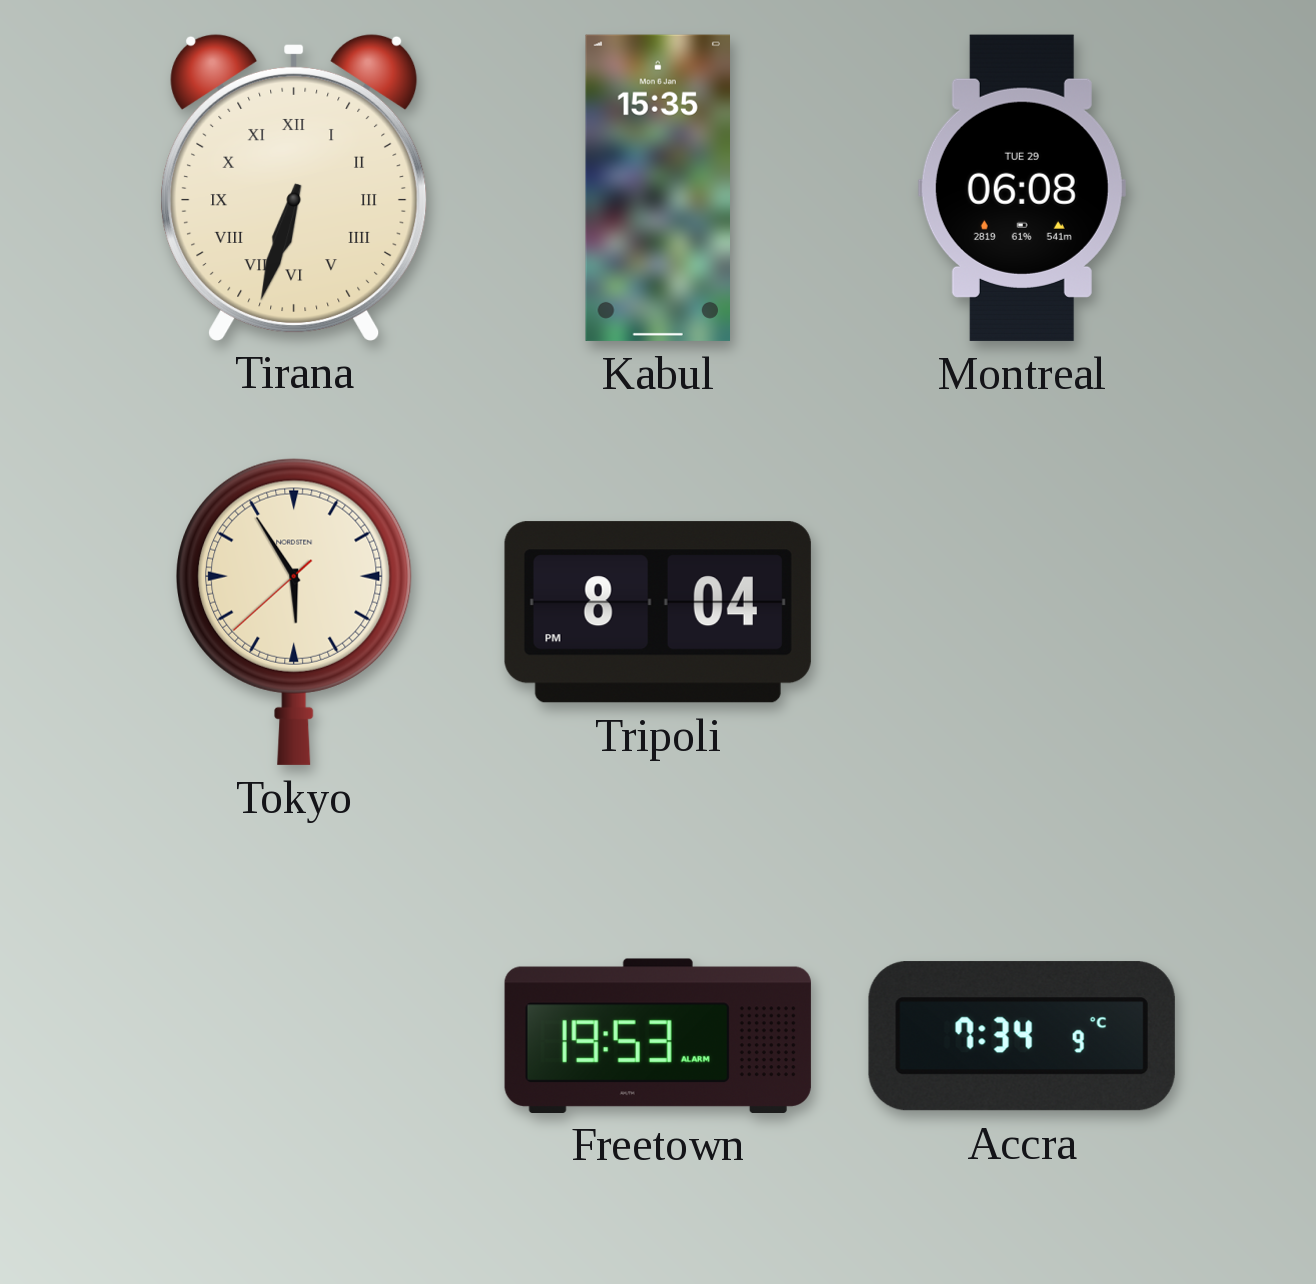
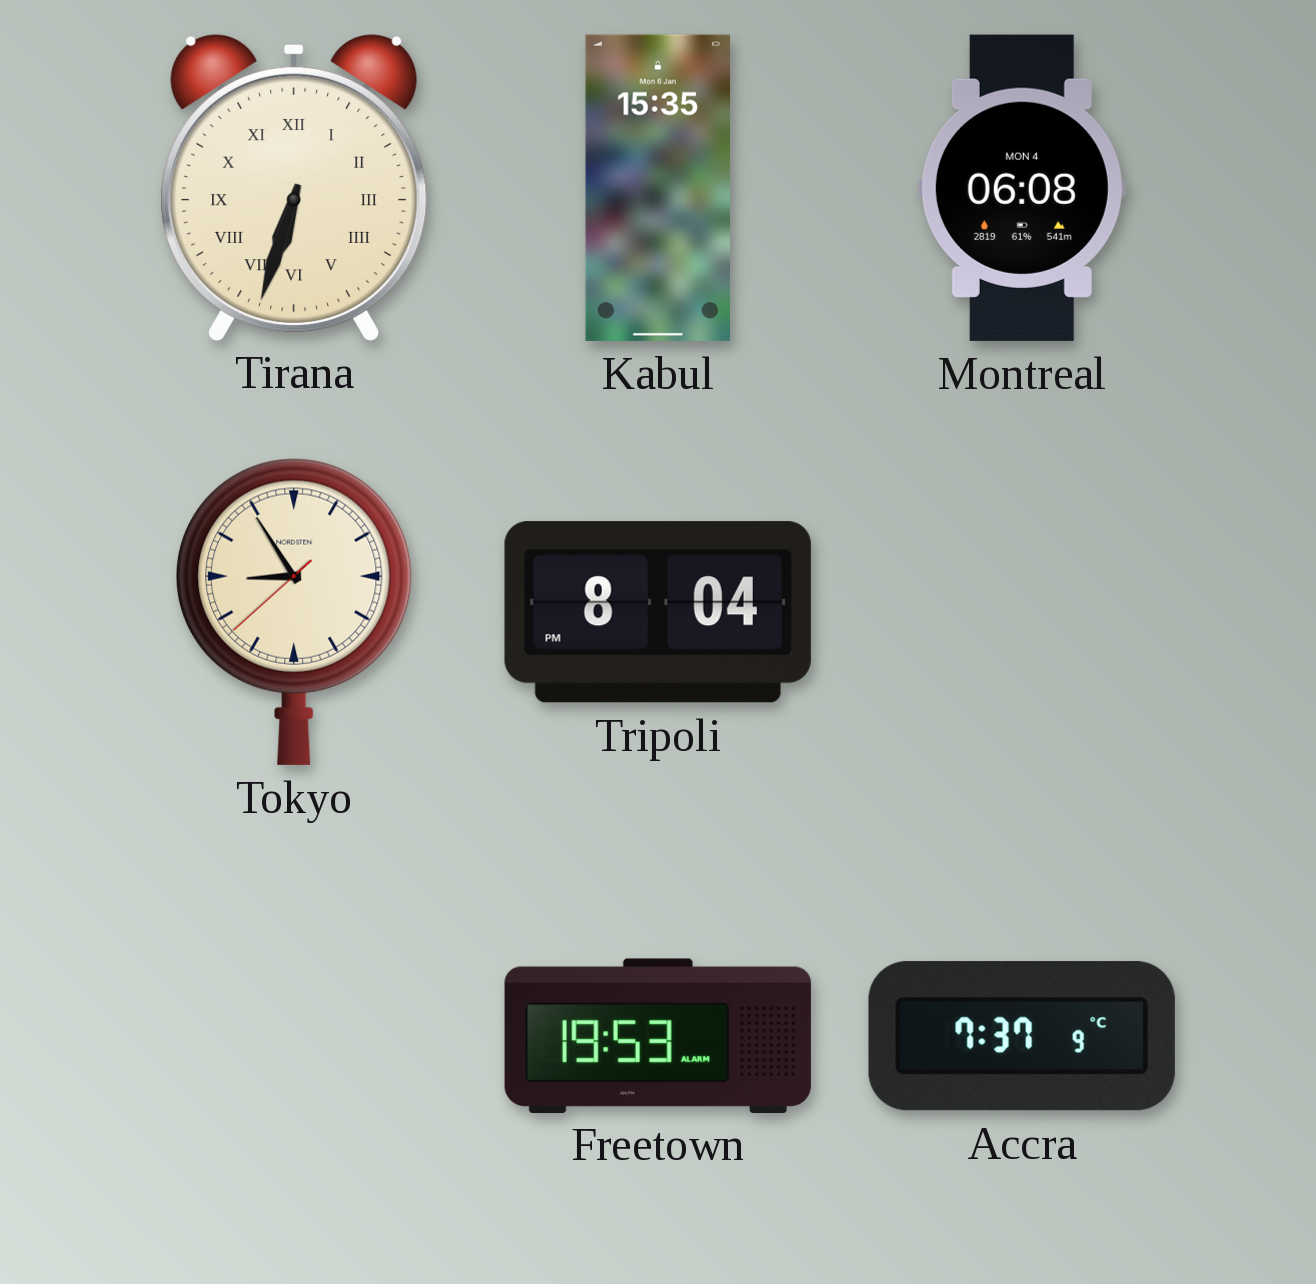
Montreal date: TUE 29 -> MON 4 (1022, 188)
Tokyo: 5:54 -> 8:54 (294, 612)
Accra: 7:34 -> 7:37 (1022, 1036)
